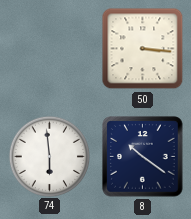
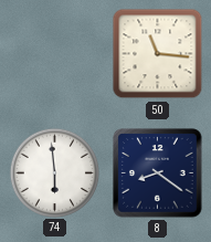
50: 3:16 -> 11:16 (158, 54)
8: 10:21 -> 8:21 (158, 173)
